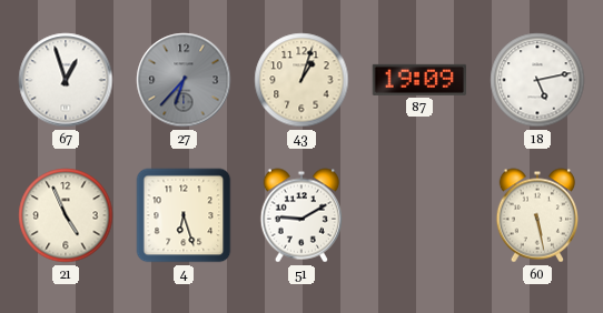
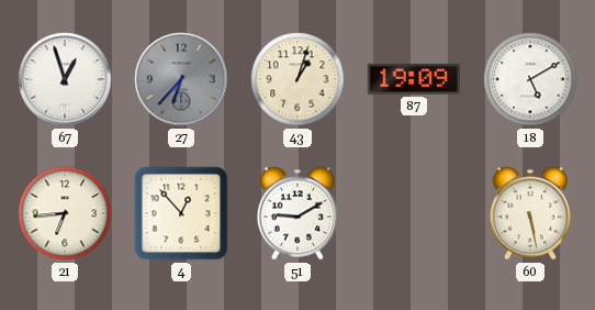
18: 5:13 -> 5:10 (530, 79)
21: 4:56 -> 6:44 (65, 213)
4: 6:27 -> 12:53 (181, 213)
